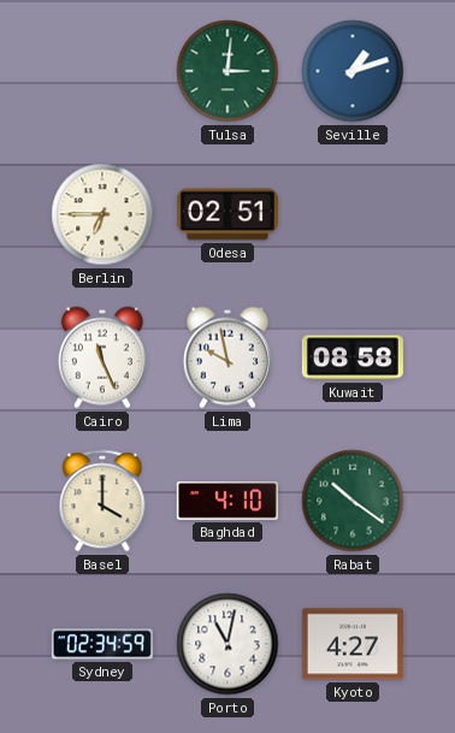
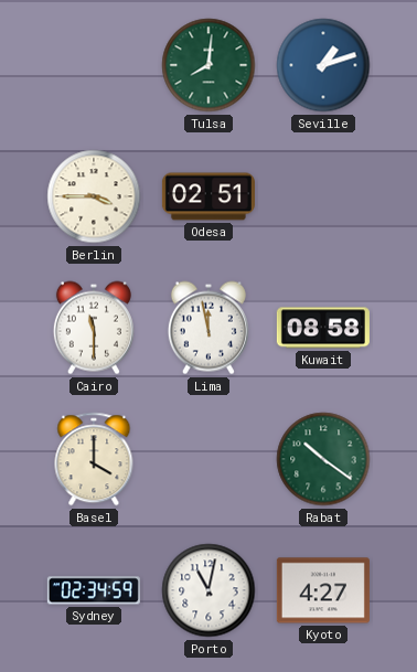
Tulsa: 3:01 -> 8:01 (209, 65)
Berlin: 6:45 -> 3:45 (94, 196)
Cairo: 11:26 -> 11:30 (94, 328)
Lima: 9:58 -> 11:58 (209, 328)
Baghdad: 4:10 -> none (227, 501)
